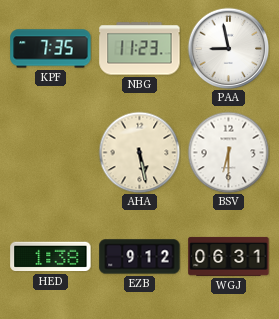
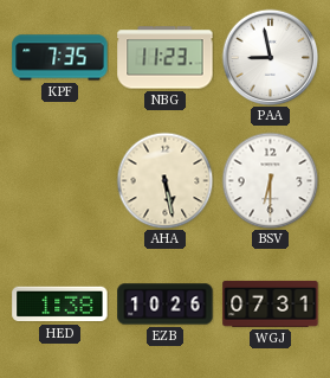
EZB: 9:12 -> 10:26 (166, 305)
WGJ: 06:31 -> 07:31 (271, 303)
